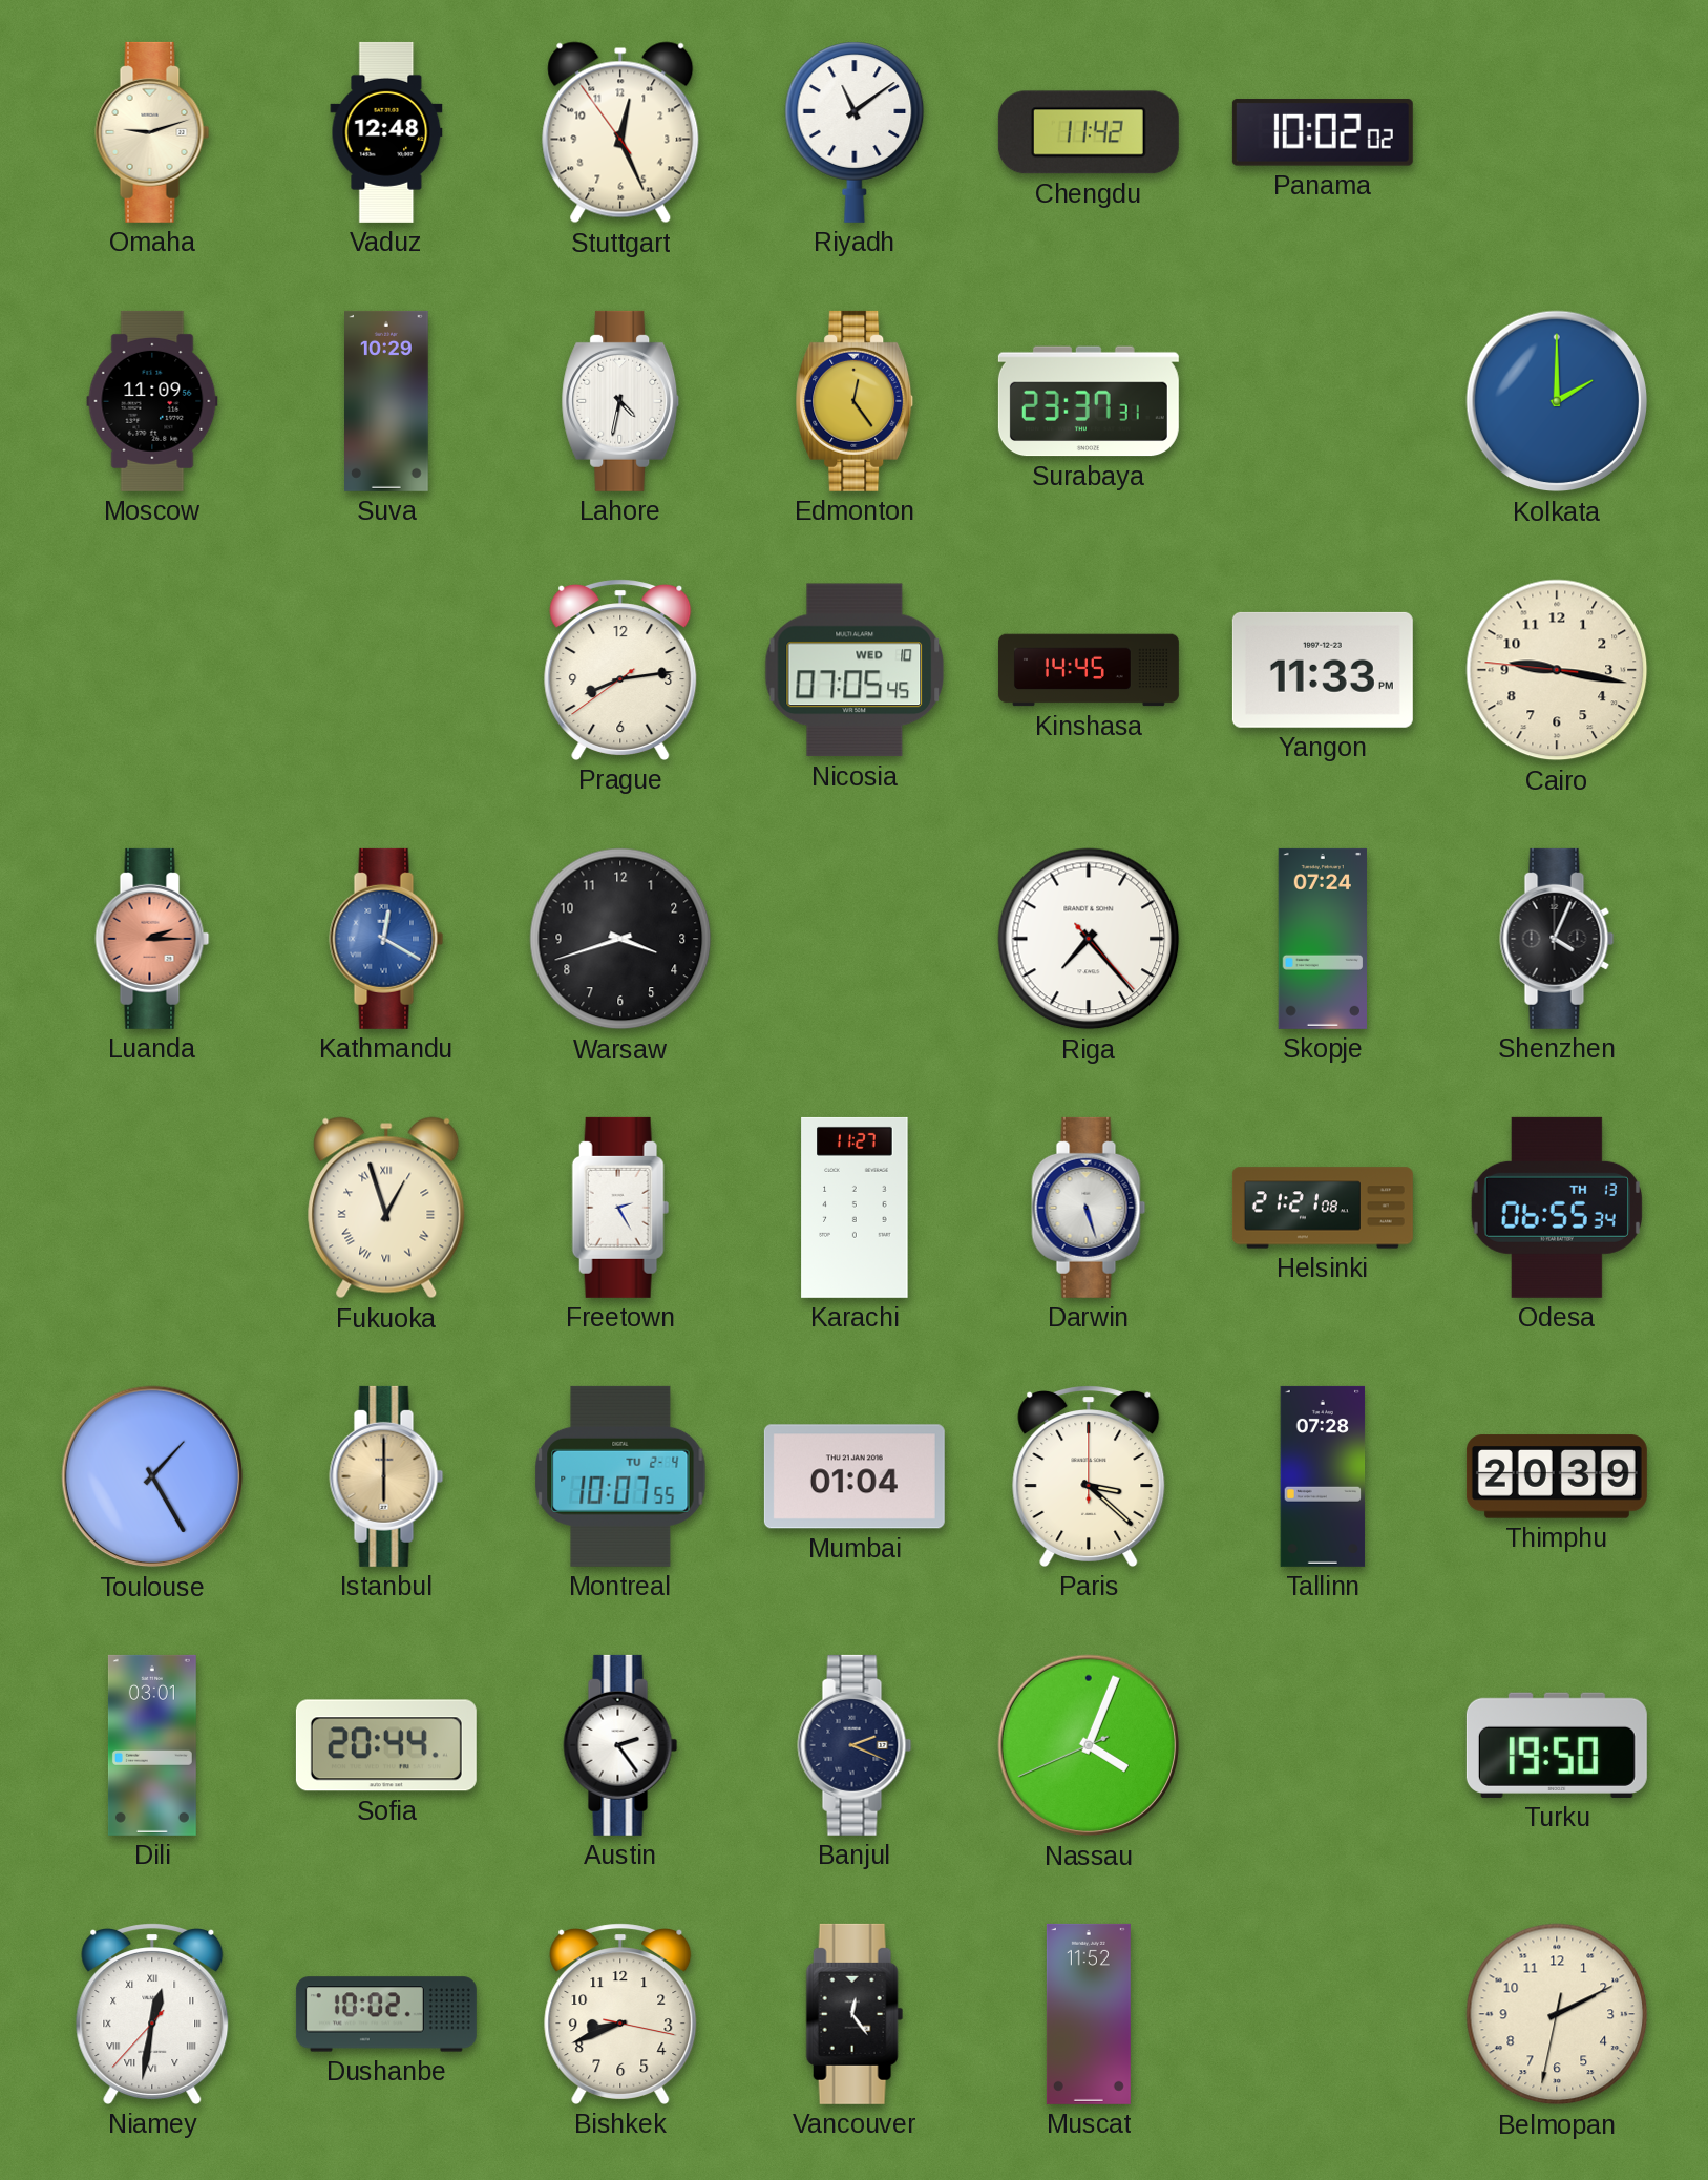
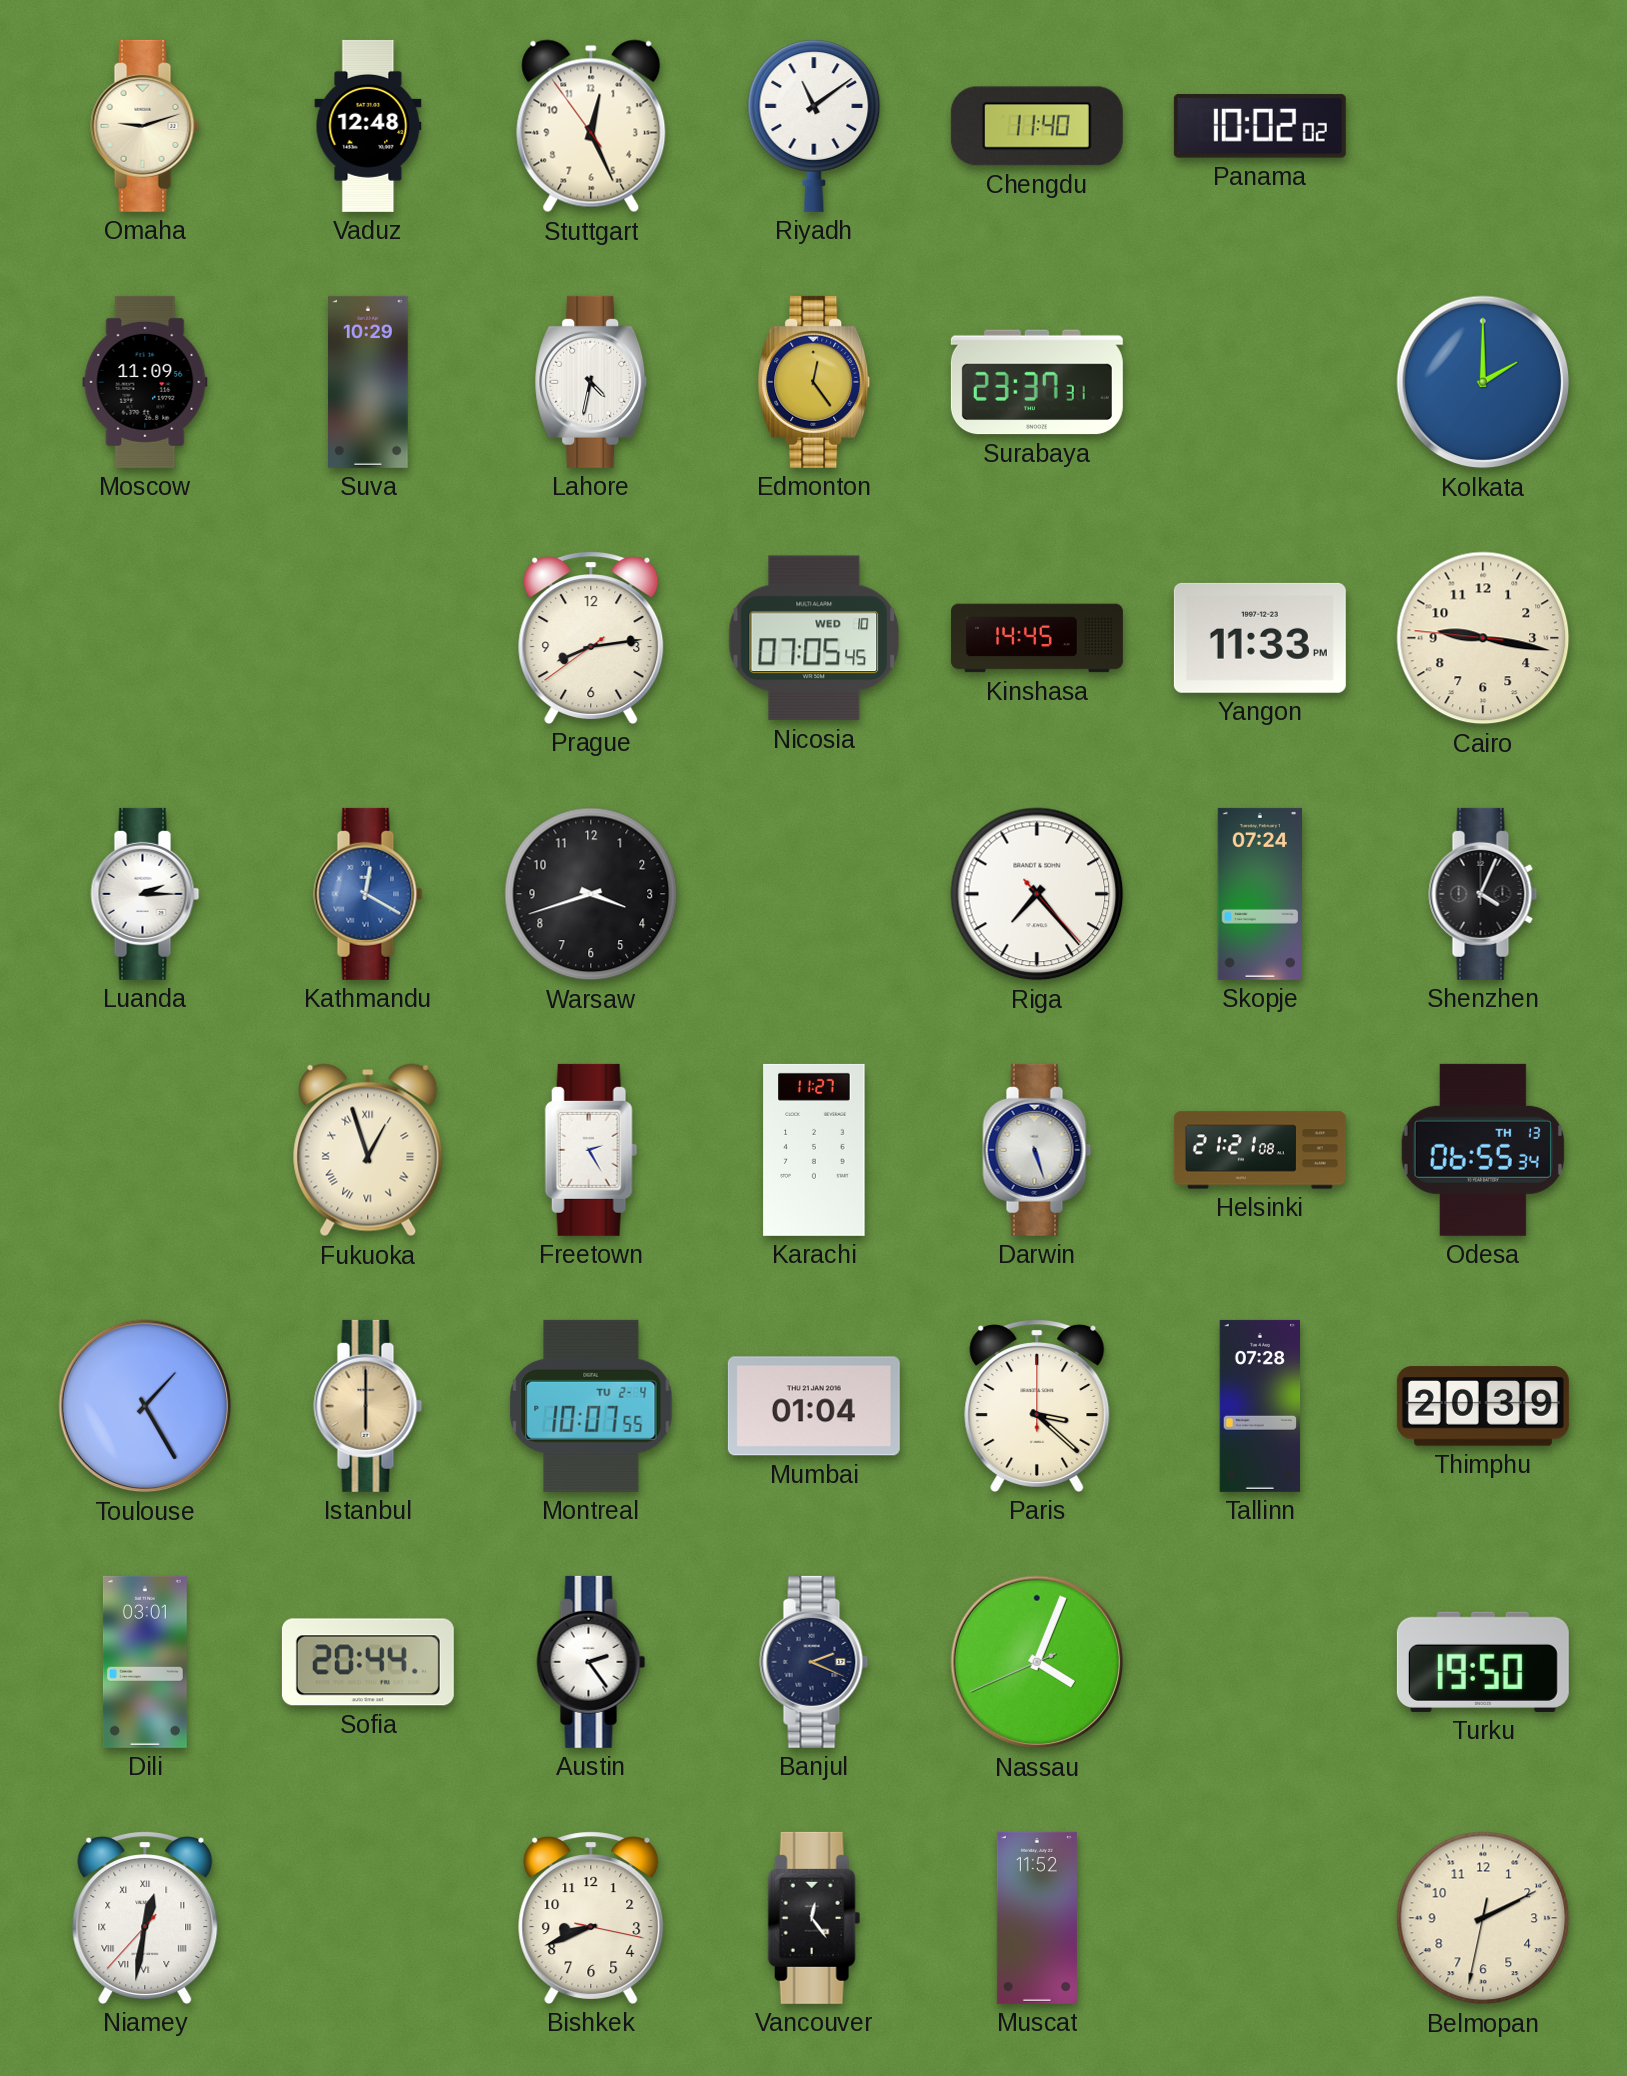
Chengdu: 11:42 -> 11:40 (1037, 126)
Luanda dial: salmon -> white (145, 894)
Dushanbe: 10:02 -> none (386, 2014)
